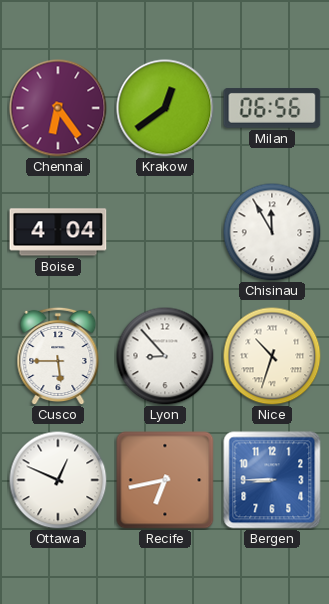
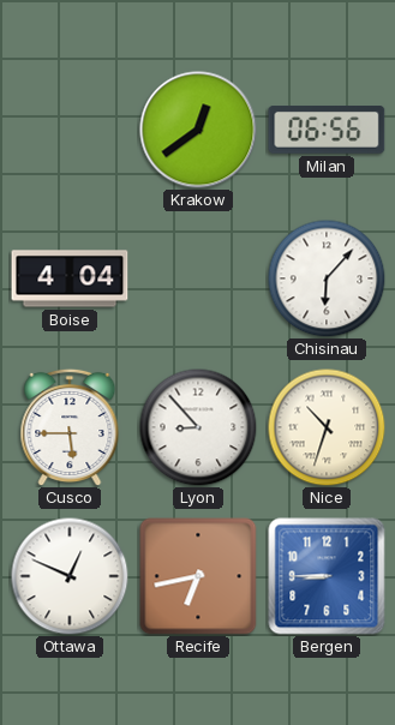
Chennai: 6:24 -> none (58, 108)
Chisinau: 11:55 -> 6:07 (327, 278)
